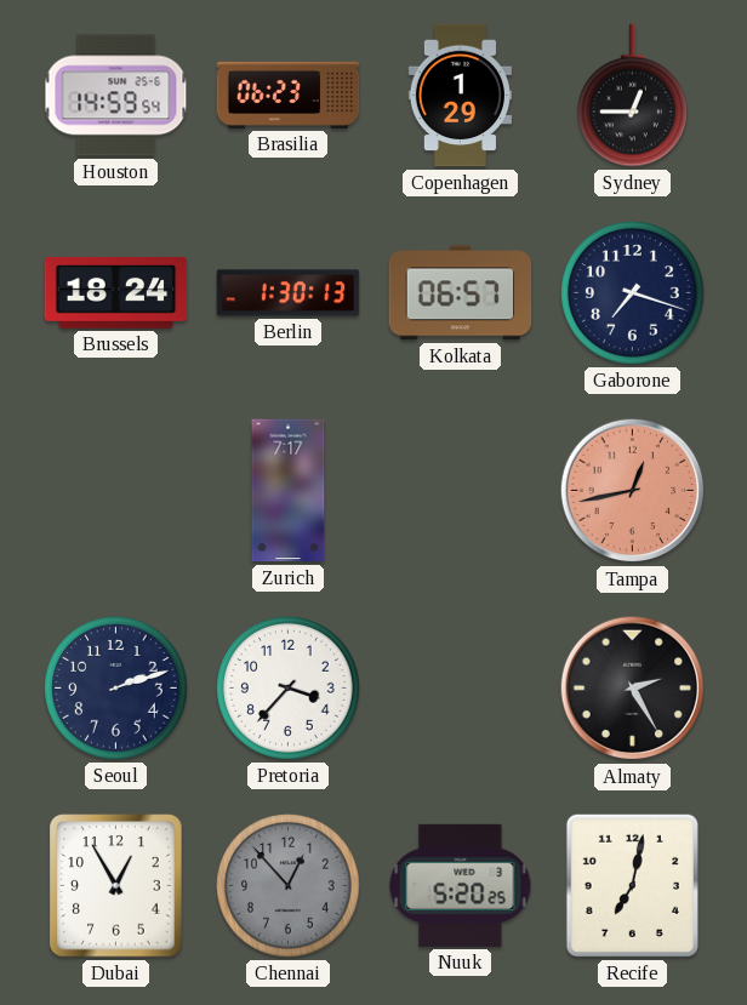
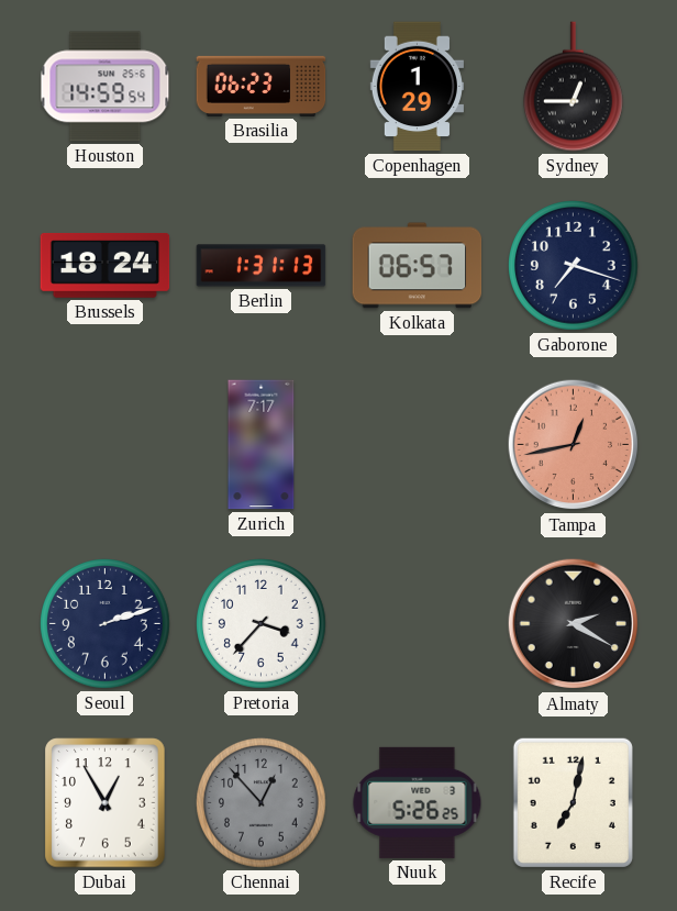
Berlin: 1:30 -> 1:31 (262, 266)
Almaty: 2:25 -> 2:20 (574, 624)
Nuuk: 5:20 -> 5:26 (418, 802)
